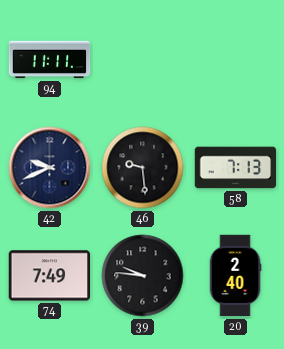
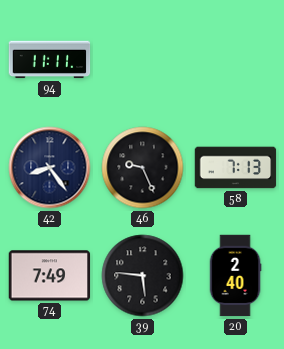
42: 9:41 -> 8:24 (50, 168)
46: 9:29 -> 9:26 (143, 168)
39: 9:46 -> 5:46 (143, 276)
